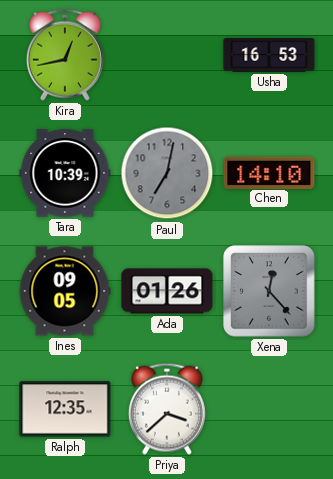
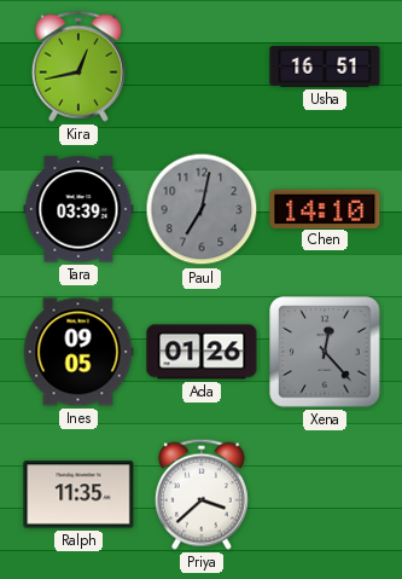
Usha: 16:53 -> 16:51 (325, 66)
Tara: 10:39 -> 03:39 (78, 209)
Ralph: 12:35 -> 11:35 (78, 494)
